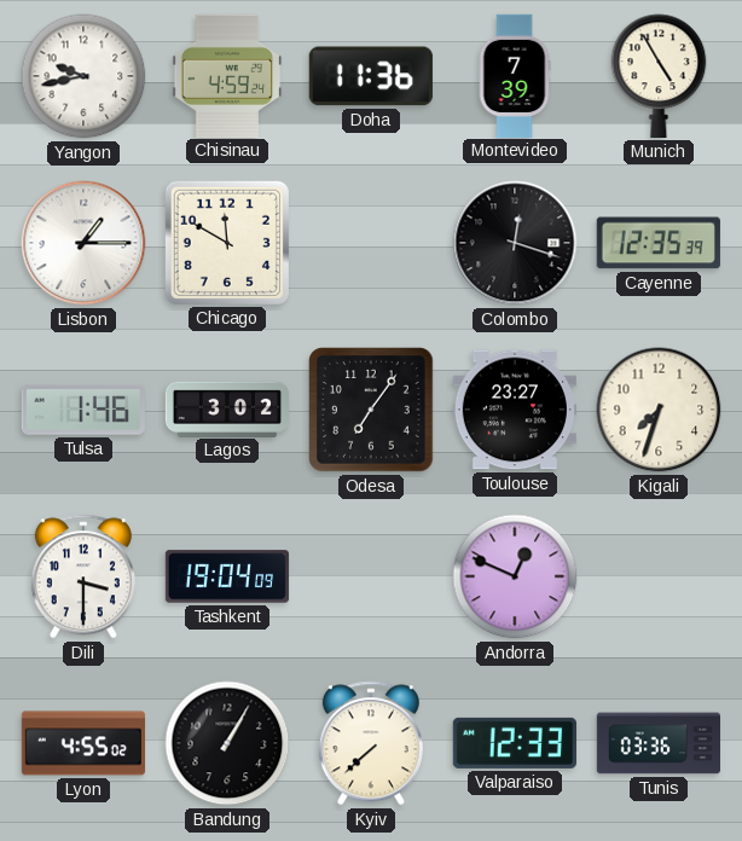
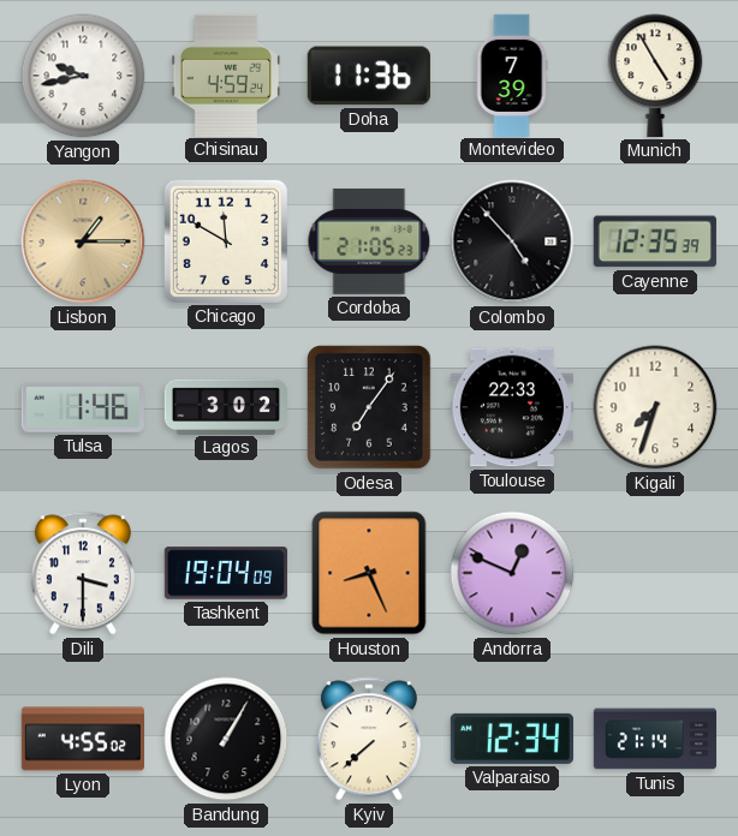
Lisbon dial: white -> champagne (83, 241)
Cordoba: none -> 21:05 (369, 241)
Colombo: 12:18 -> 4:53 (512, 241)
Toulouse: 23:27 -> 22:33 (512, 407)
Houston: none -> 8:26 (369, 573)
Valparaiso: 12:33 -> 12:34 (512, 739)
Tunis: 03:36 -> 21:14 (654, 739)
